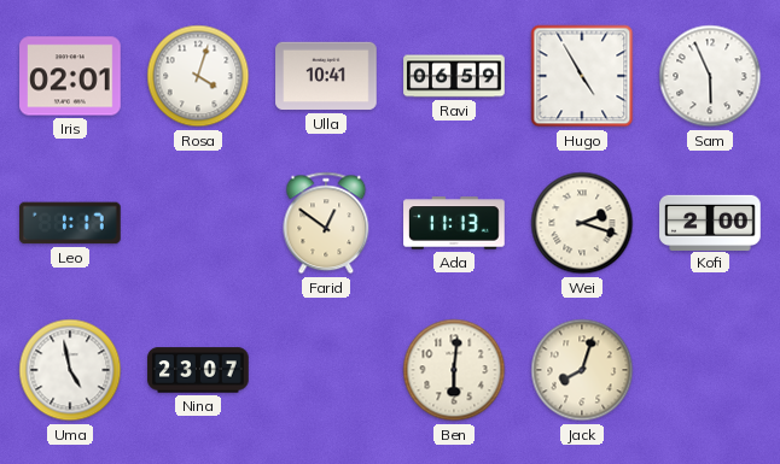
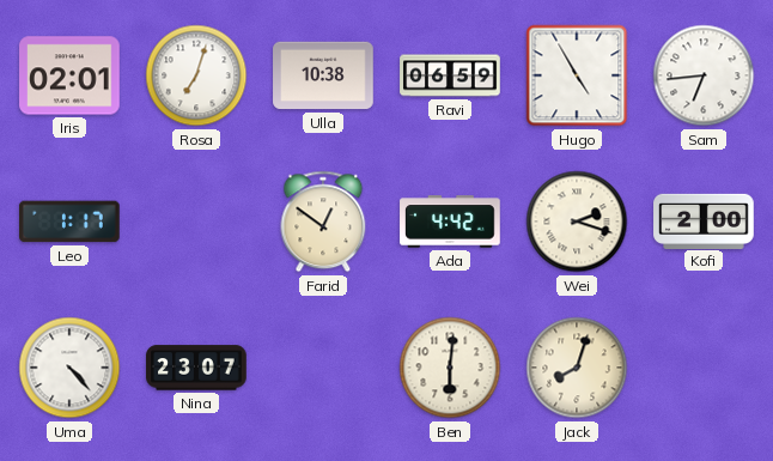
Rosa: 4:03 -> 7:03 (196, 75)
Ulla: 10:41 -> 10:38 (323, 75)
Sam: 5:56 -> 6:44 (704, 75)
Ada: 11:13 -> 4:42 (450, 222)
Uma: 4:58 -> 4:23 (69, 368)
